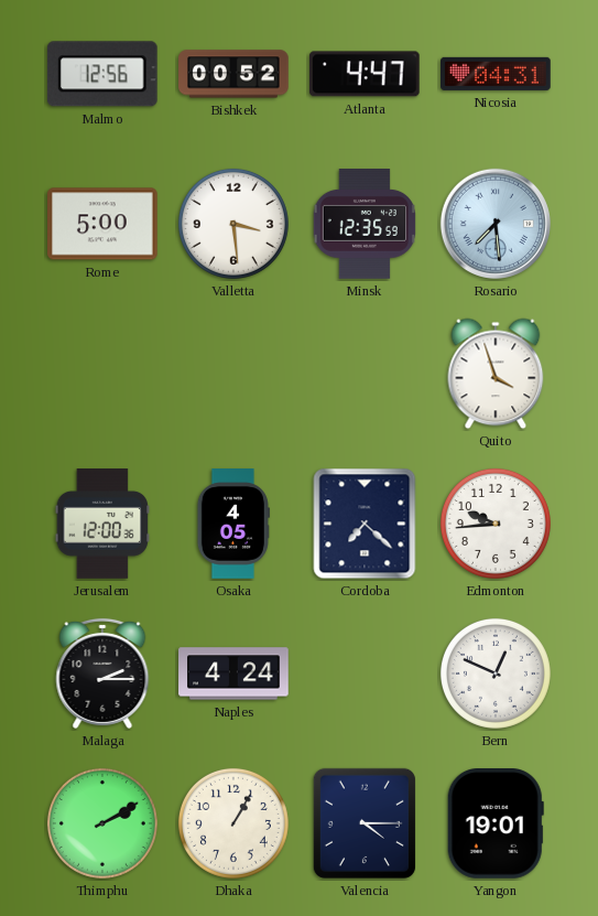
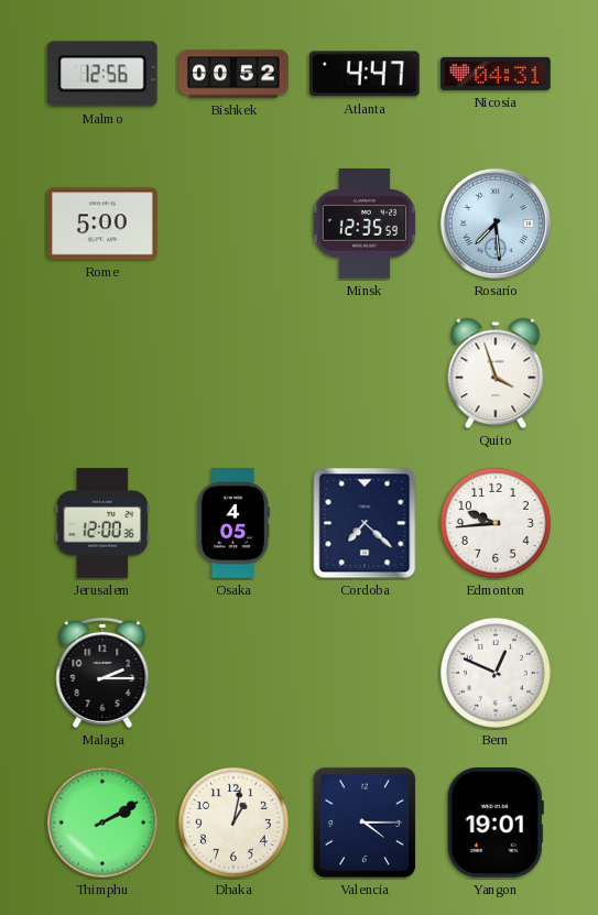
Valletta: 3:29 -> none (233, 224)
Naples: 4:24 -> none (233, 673)
Dhaka: 1:05 -> 1:02 (233, 823)
